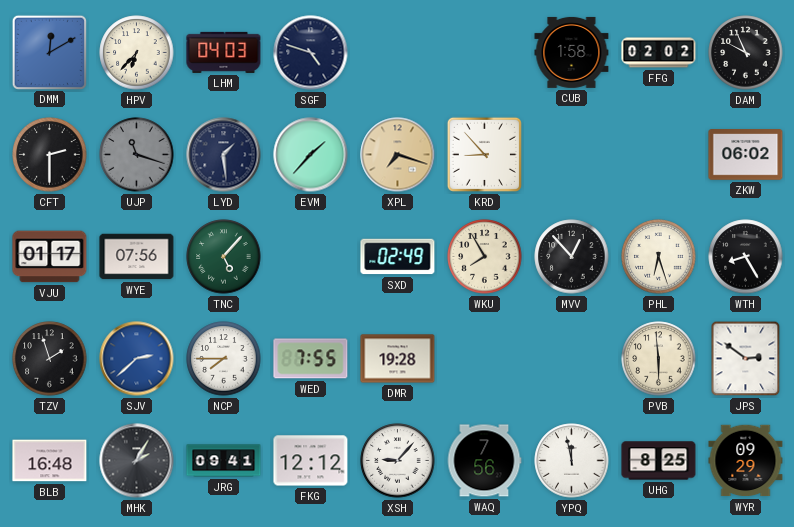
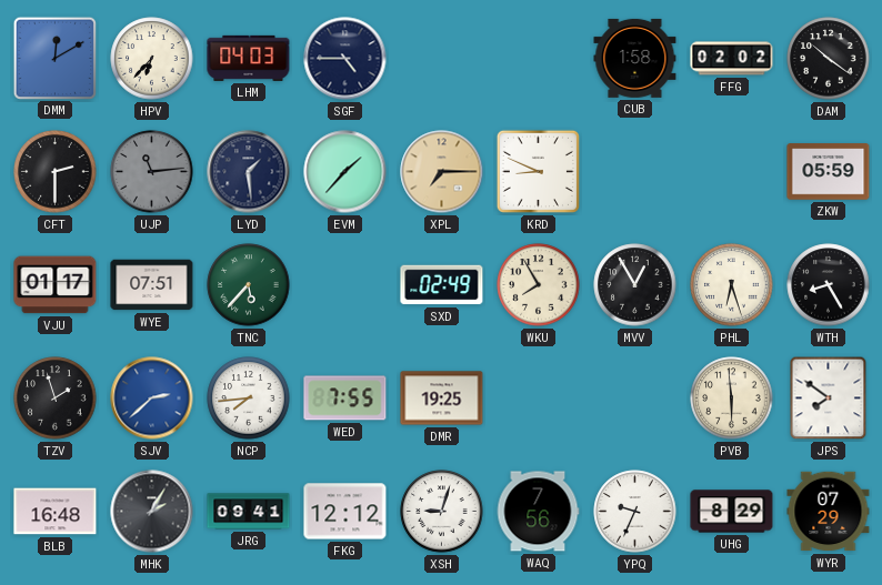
SGF: 4:48 -> 4:45 (345, 59)
DAM: 9:56 -> 10:21 (829, 59)
UJP: 11:18 -> 11:14 (152, 172)
XPL: 7:18 -> 7:15 (442, 172)
KRD: 8:53 -> 8:49 (538, 171)
ZKW: 06:02 -> 05:59 (829, 172)
WYE: 07:56 -> 07:51 (152, 285)
TNC: 5:07 -> 5:37 (249, 285)
MVV: 12:53 -> 12:55 (635, 285)
NCP: 7:45 -> 7:44 (249, 399)
DMR: 19:28 -> 19:25 (442, 399)
JPS: 2:51 -> 7:51 (829, 399)
XSH: 9:07 -> 9:03 (442, 512)
YPQ: 11:58 -> 9:34 (635, 512)
UHG: 8:25 -> 8:29 (732, 512)
WYR: 09:29 -> 07:29 (829, 512)
